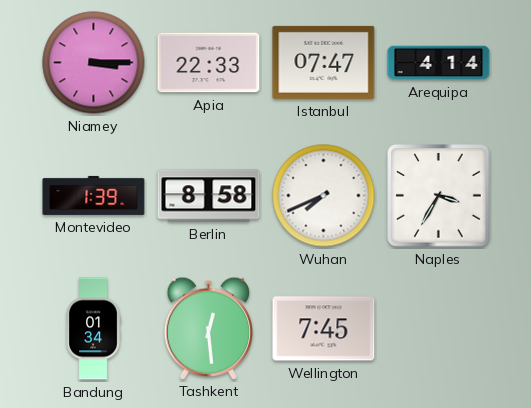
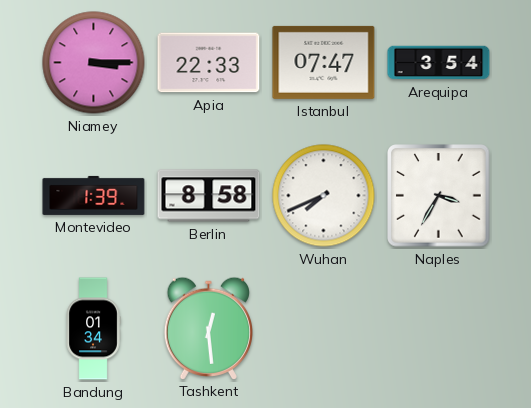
Arequipa: 4:14 -> 3:54 (439, 63)
Wellington: 7:45 -> none (324, 329)
